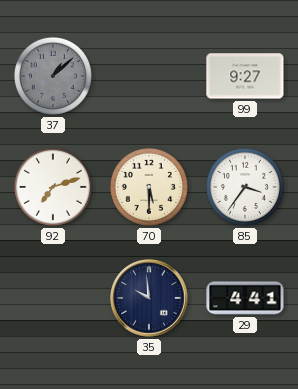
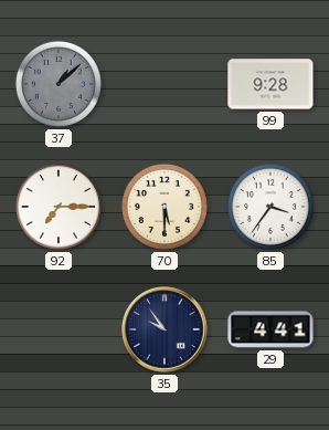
99: 9:27 -> 9:28 (270, 84)
92: 7:12 -> 7:15 (59, 207)
35: 9:59 -> 9:54 (164, 329)
